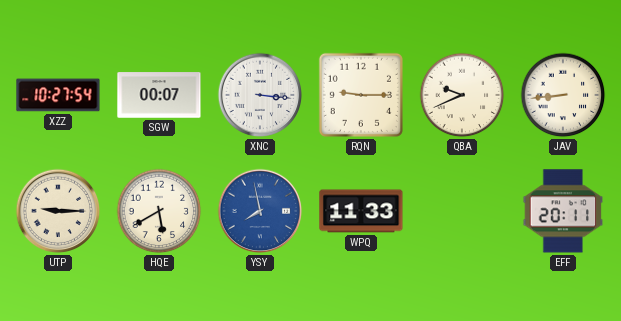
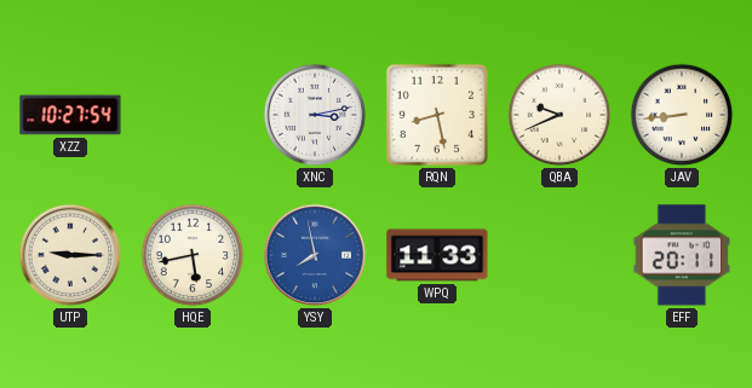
SGW: 00:07 -> none (159, 95)
XNC: 3:16 -> 3:13 (315, 115)
RQN: 9:15 -> 8:28 (437, 115)
HQE: 5:40 -> 5:43 (193, 255)
